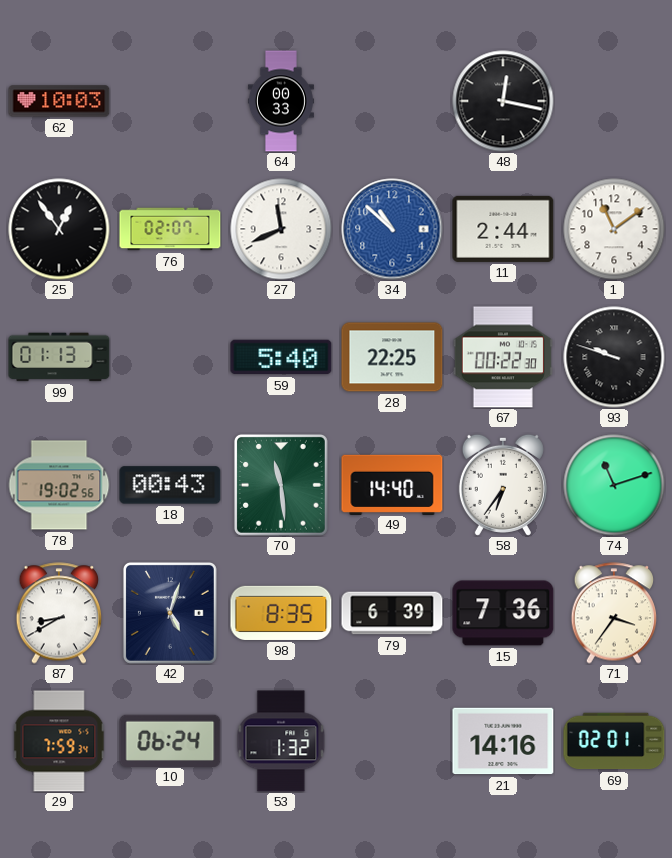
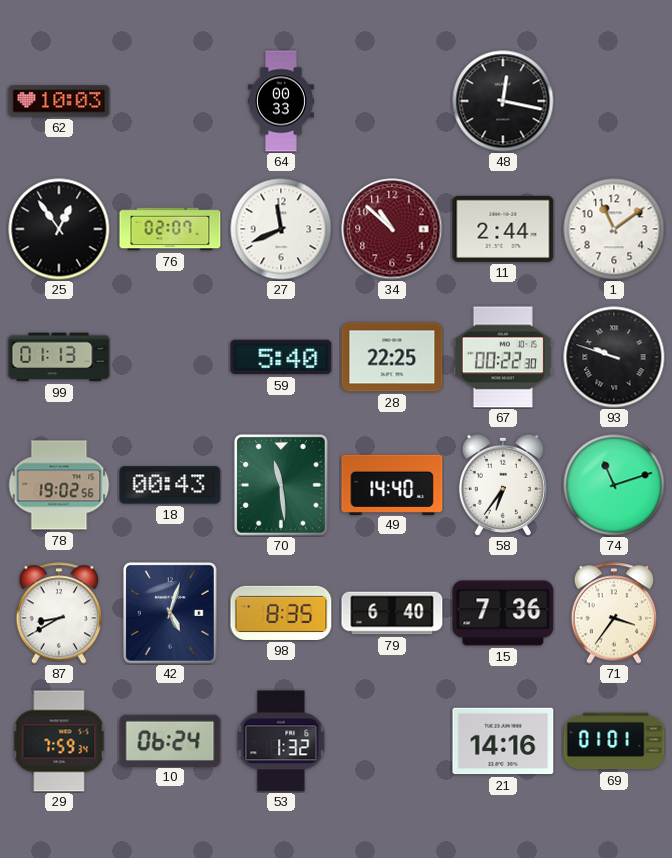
34 dial: blue -> burgundy (392, 229)
79: 6:39 -> 6:40 (392, 613)
69: 02:01 -> 01:01 (614, 741)
